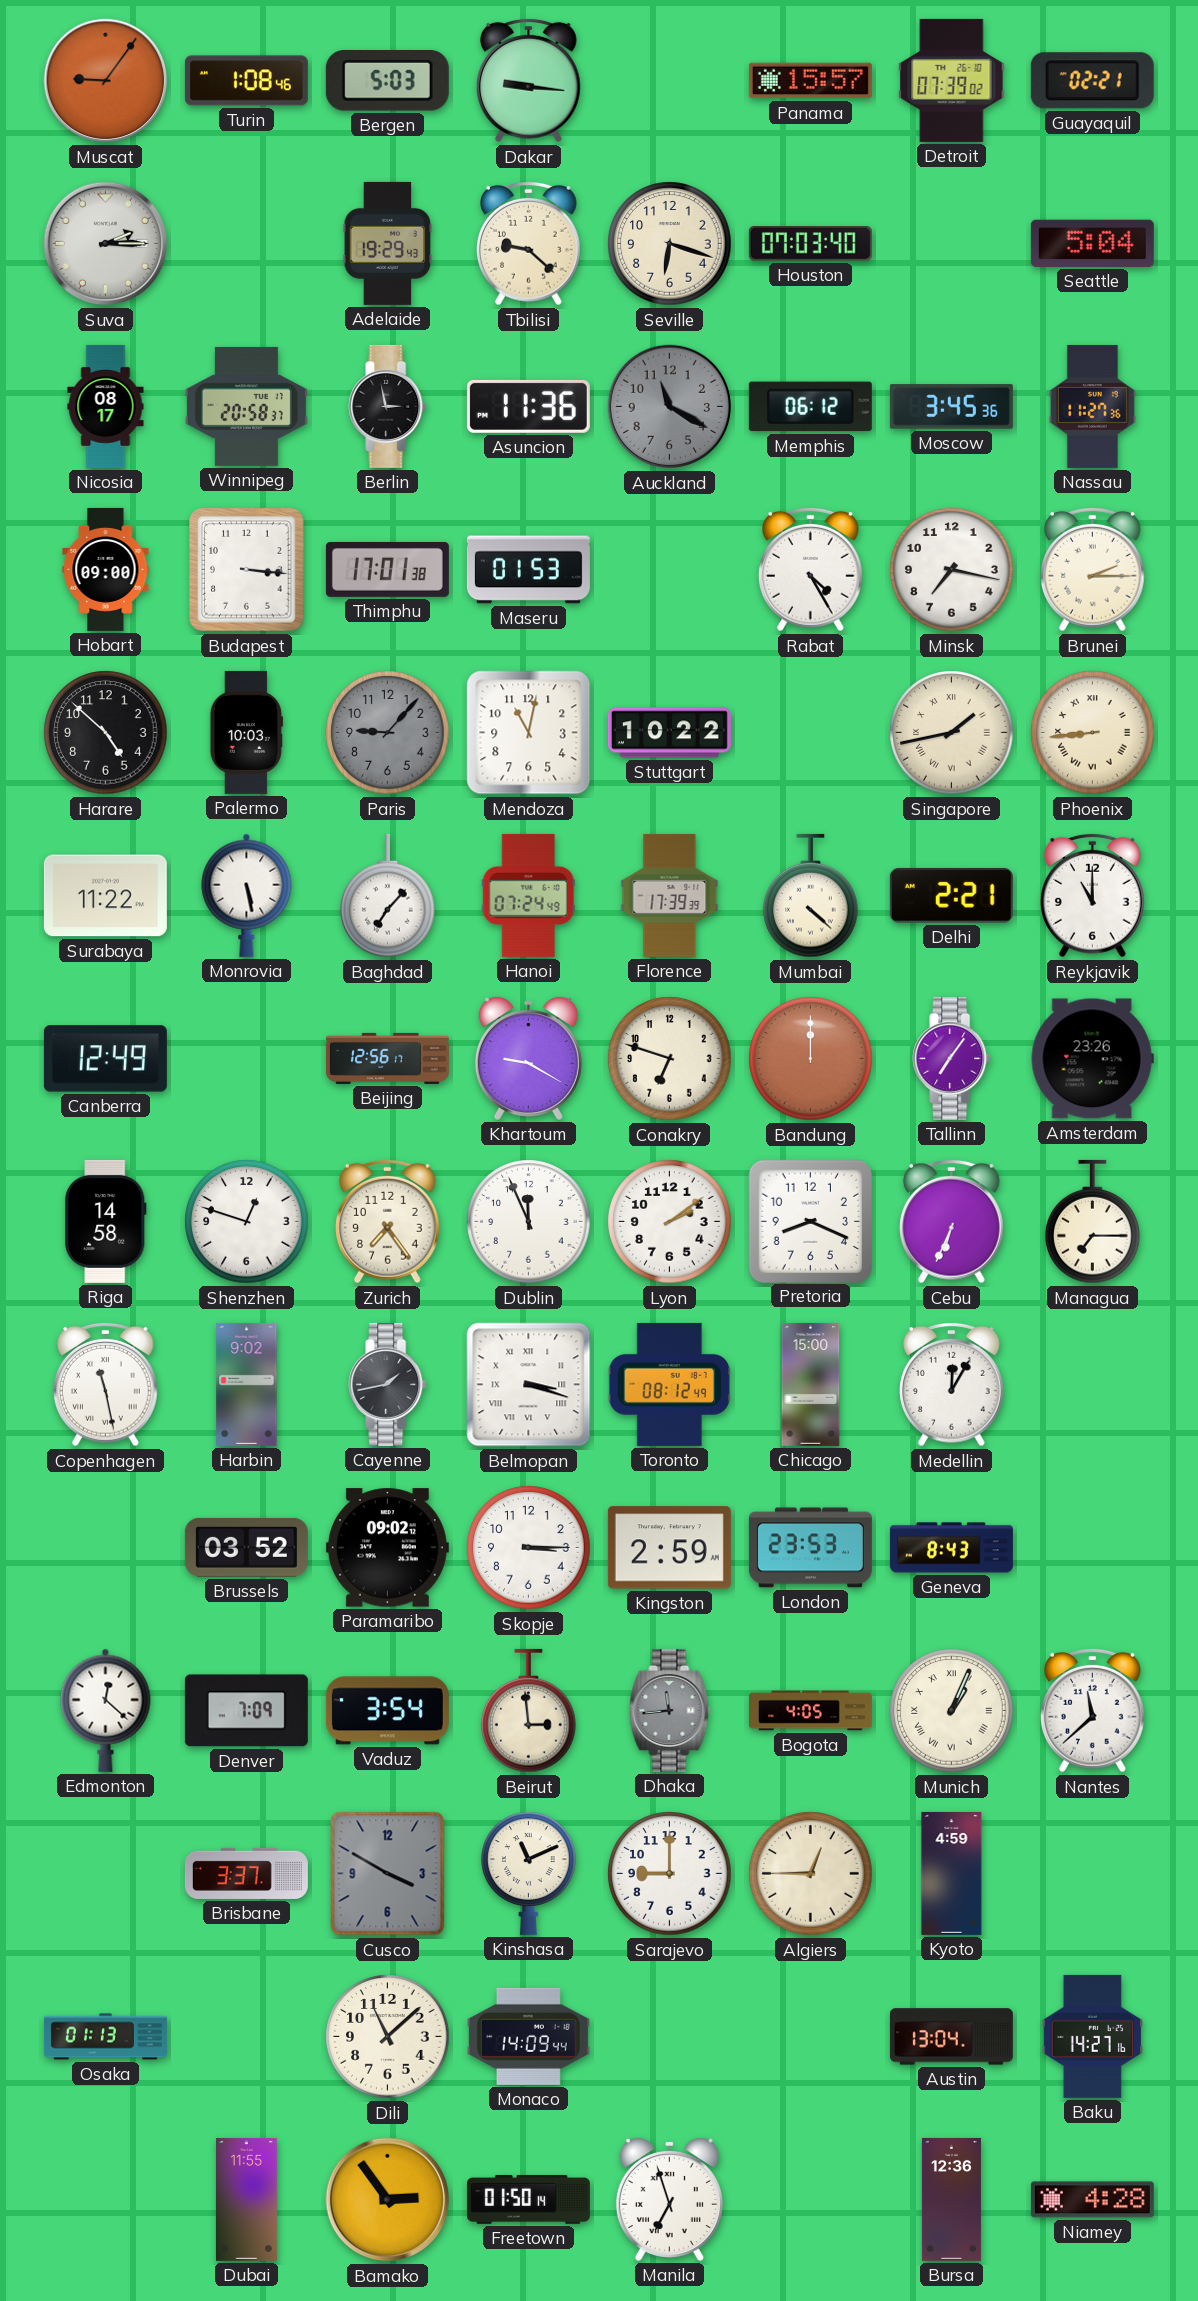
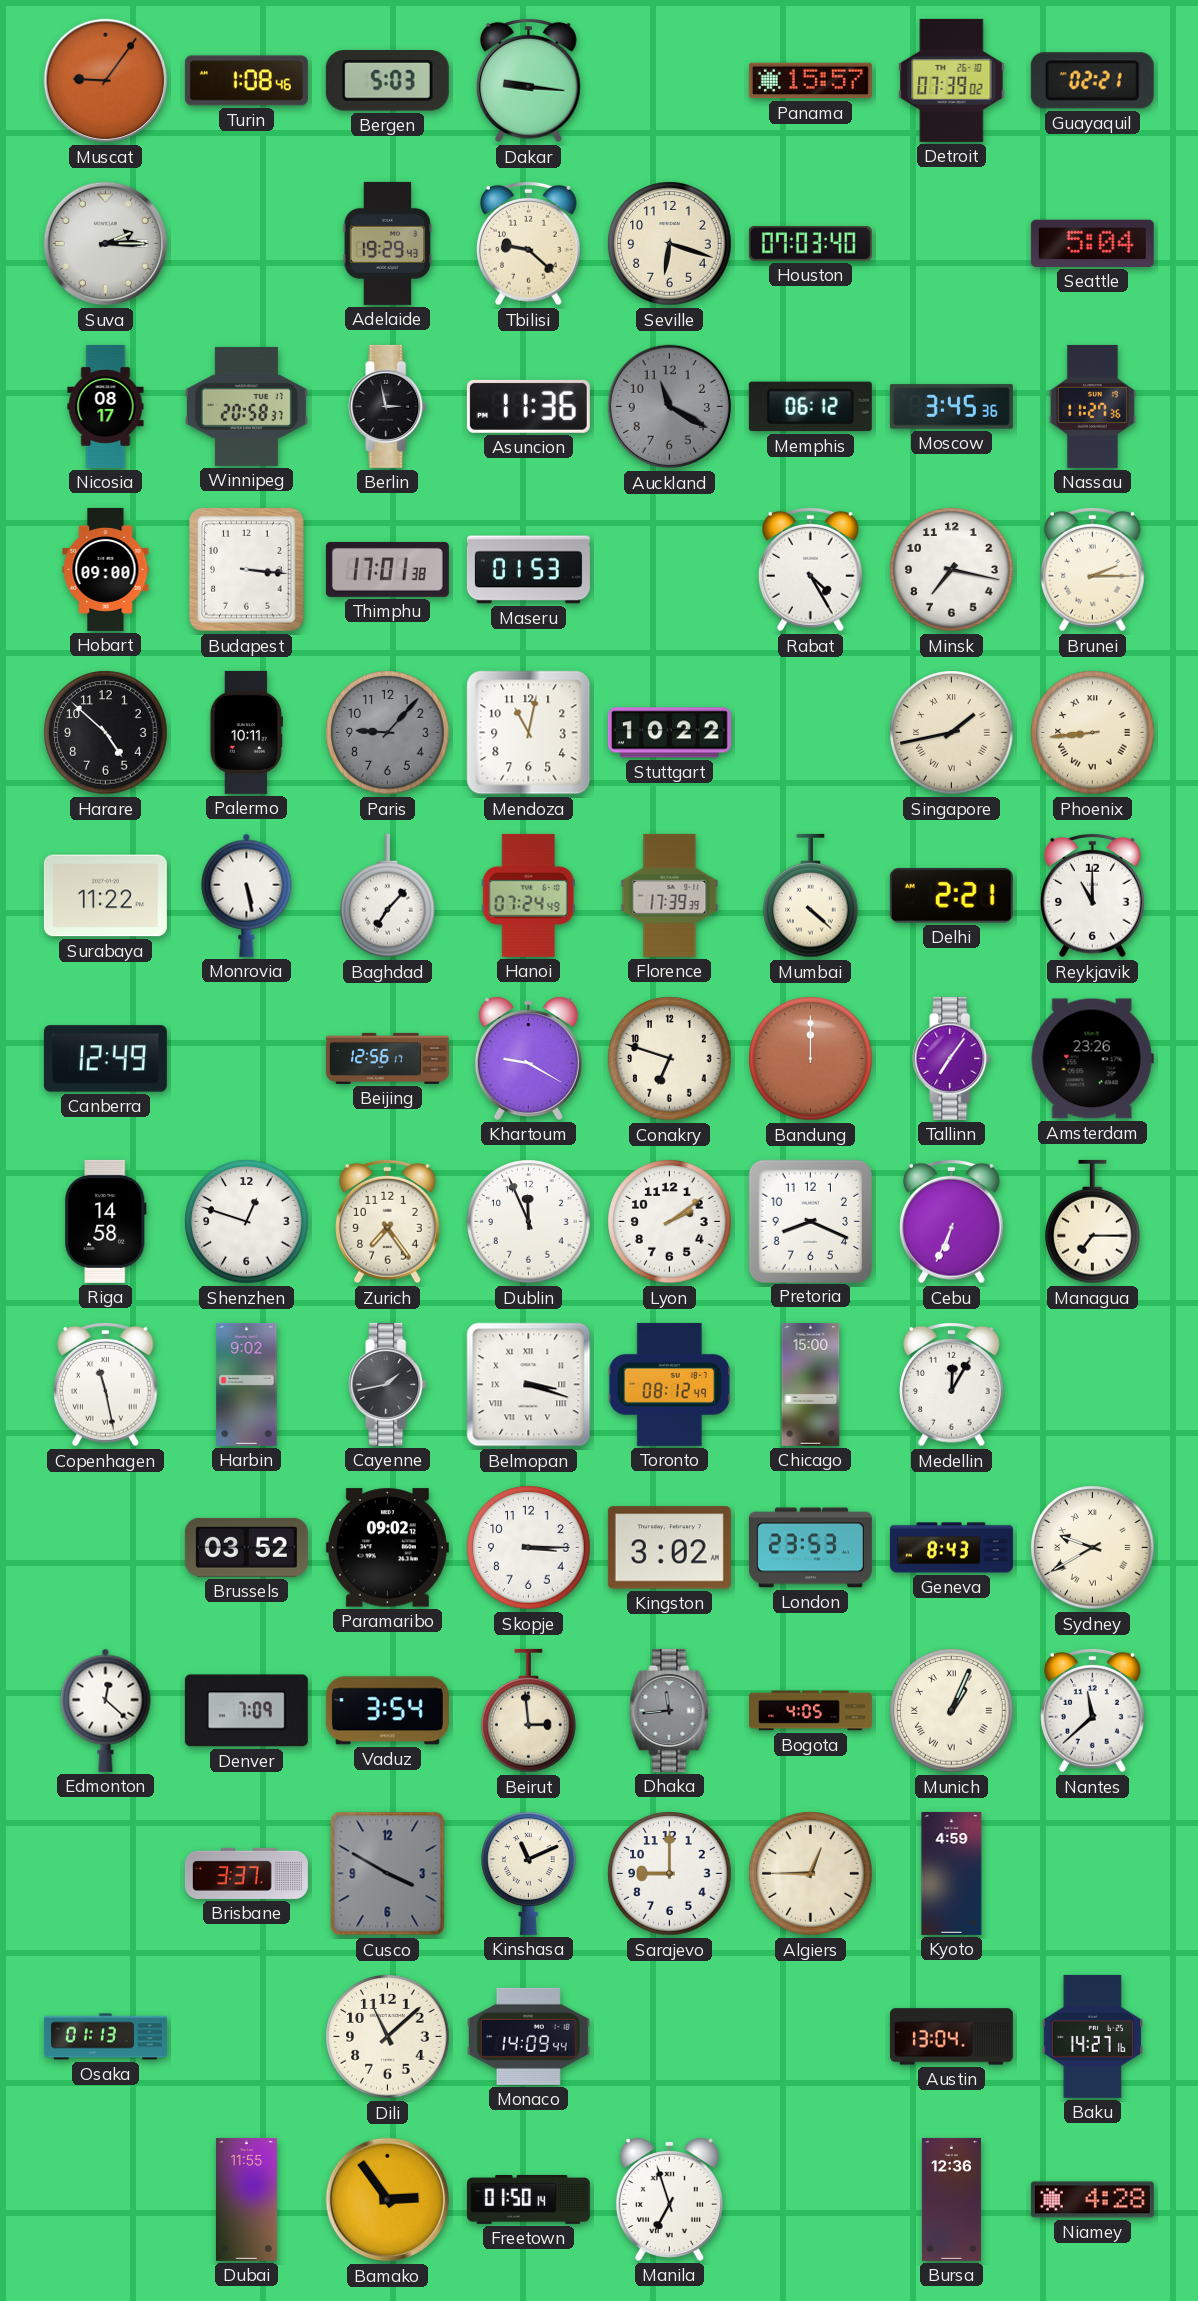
Palermo: 10:03 -> 10:11 (246, 732)
Kingston: 2:59 -> 3:02 (669, 1548)
Sydney: none -> 9:40 (1093, 1548)
